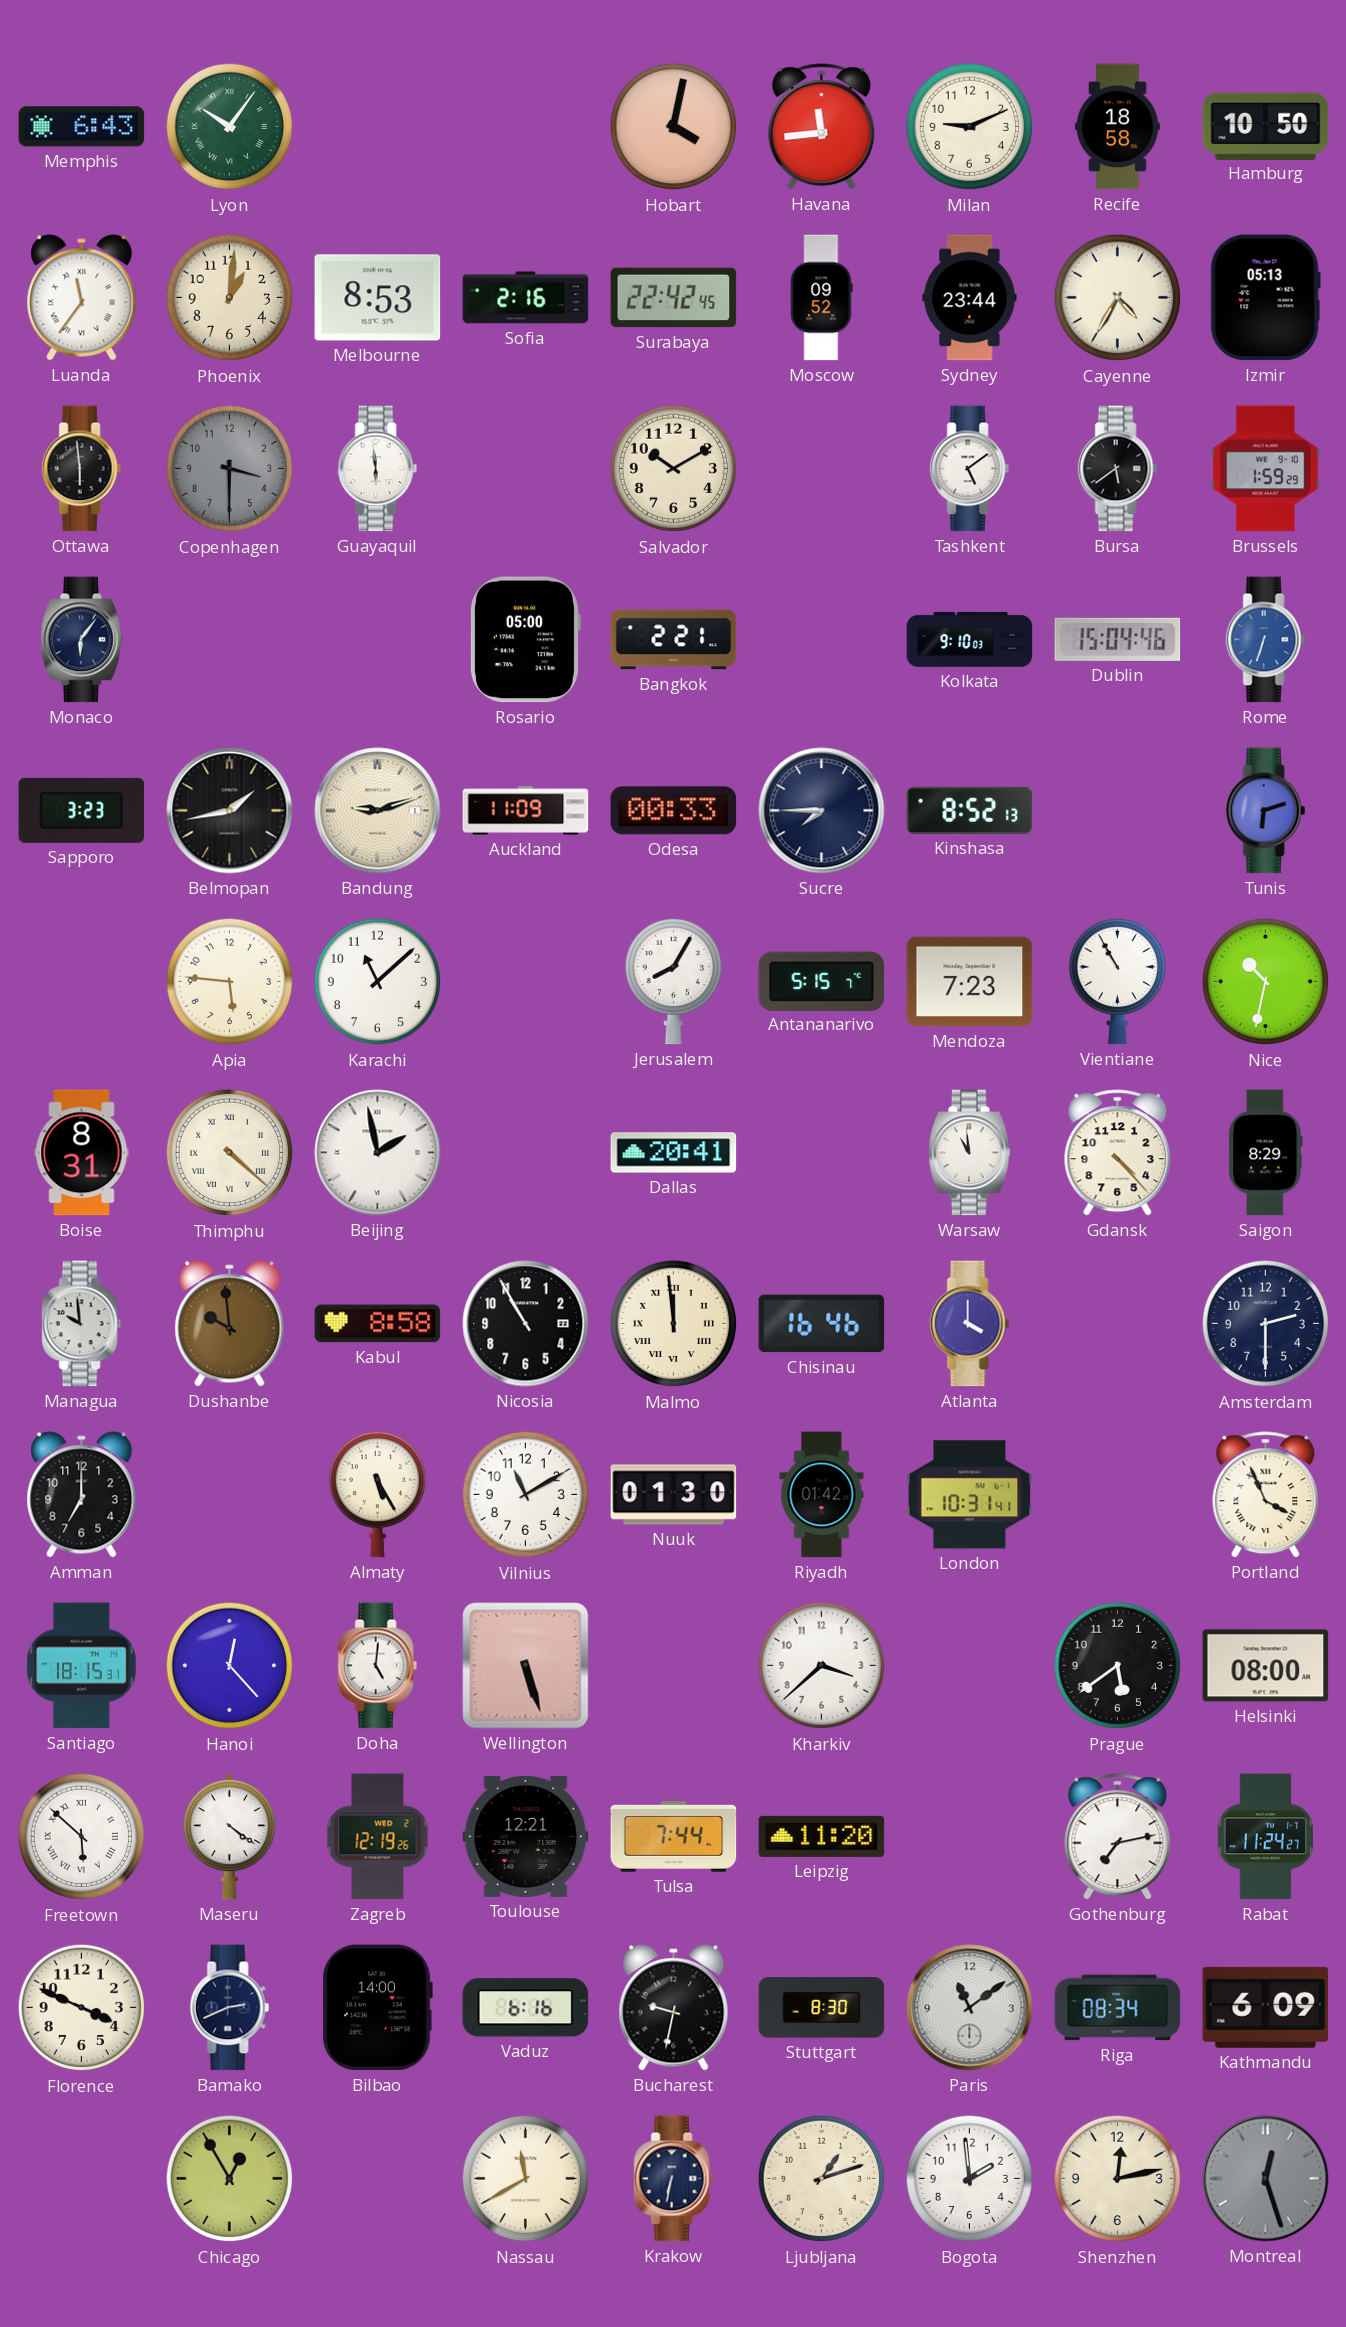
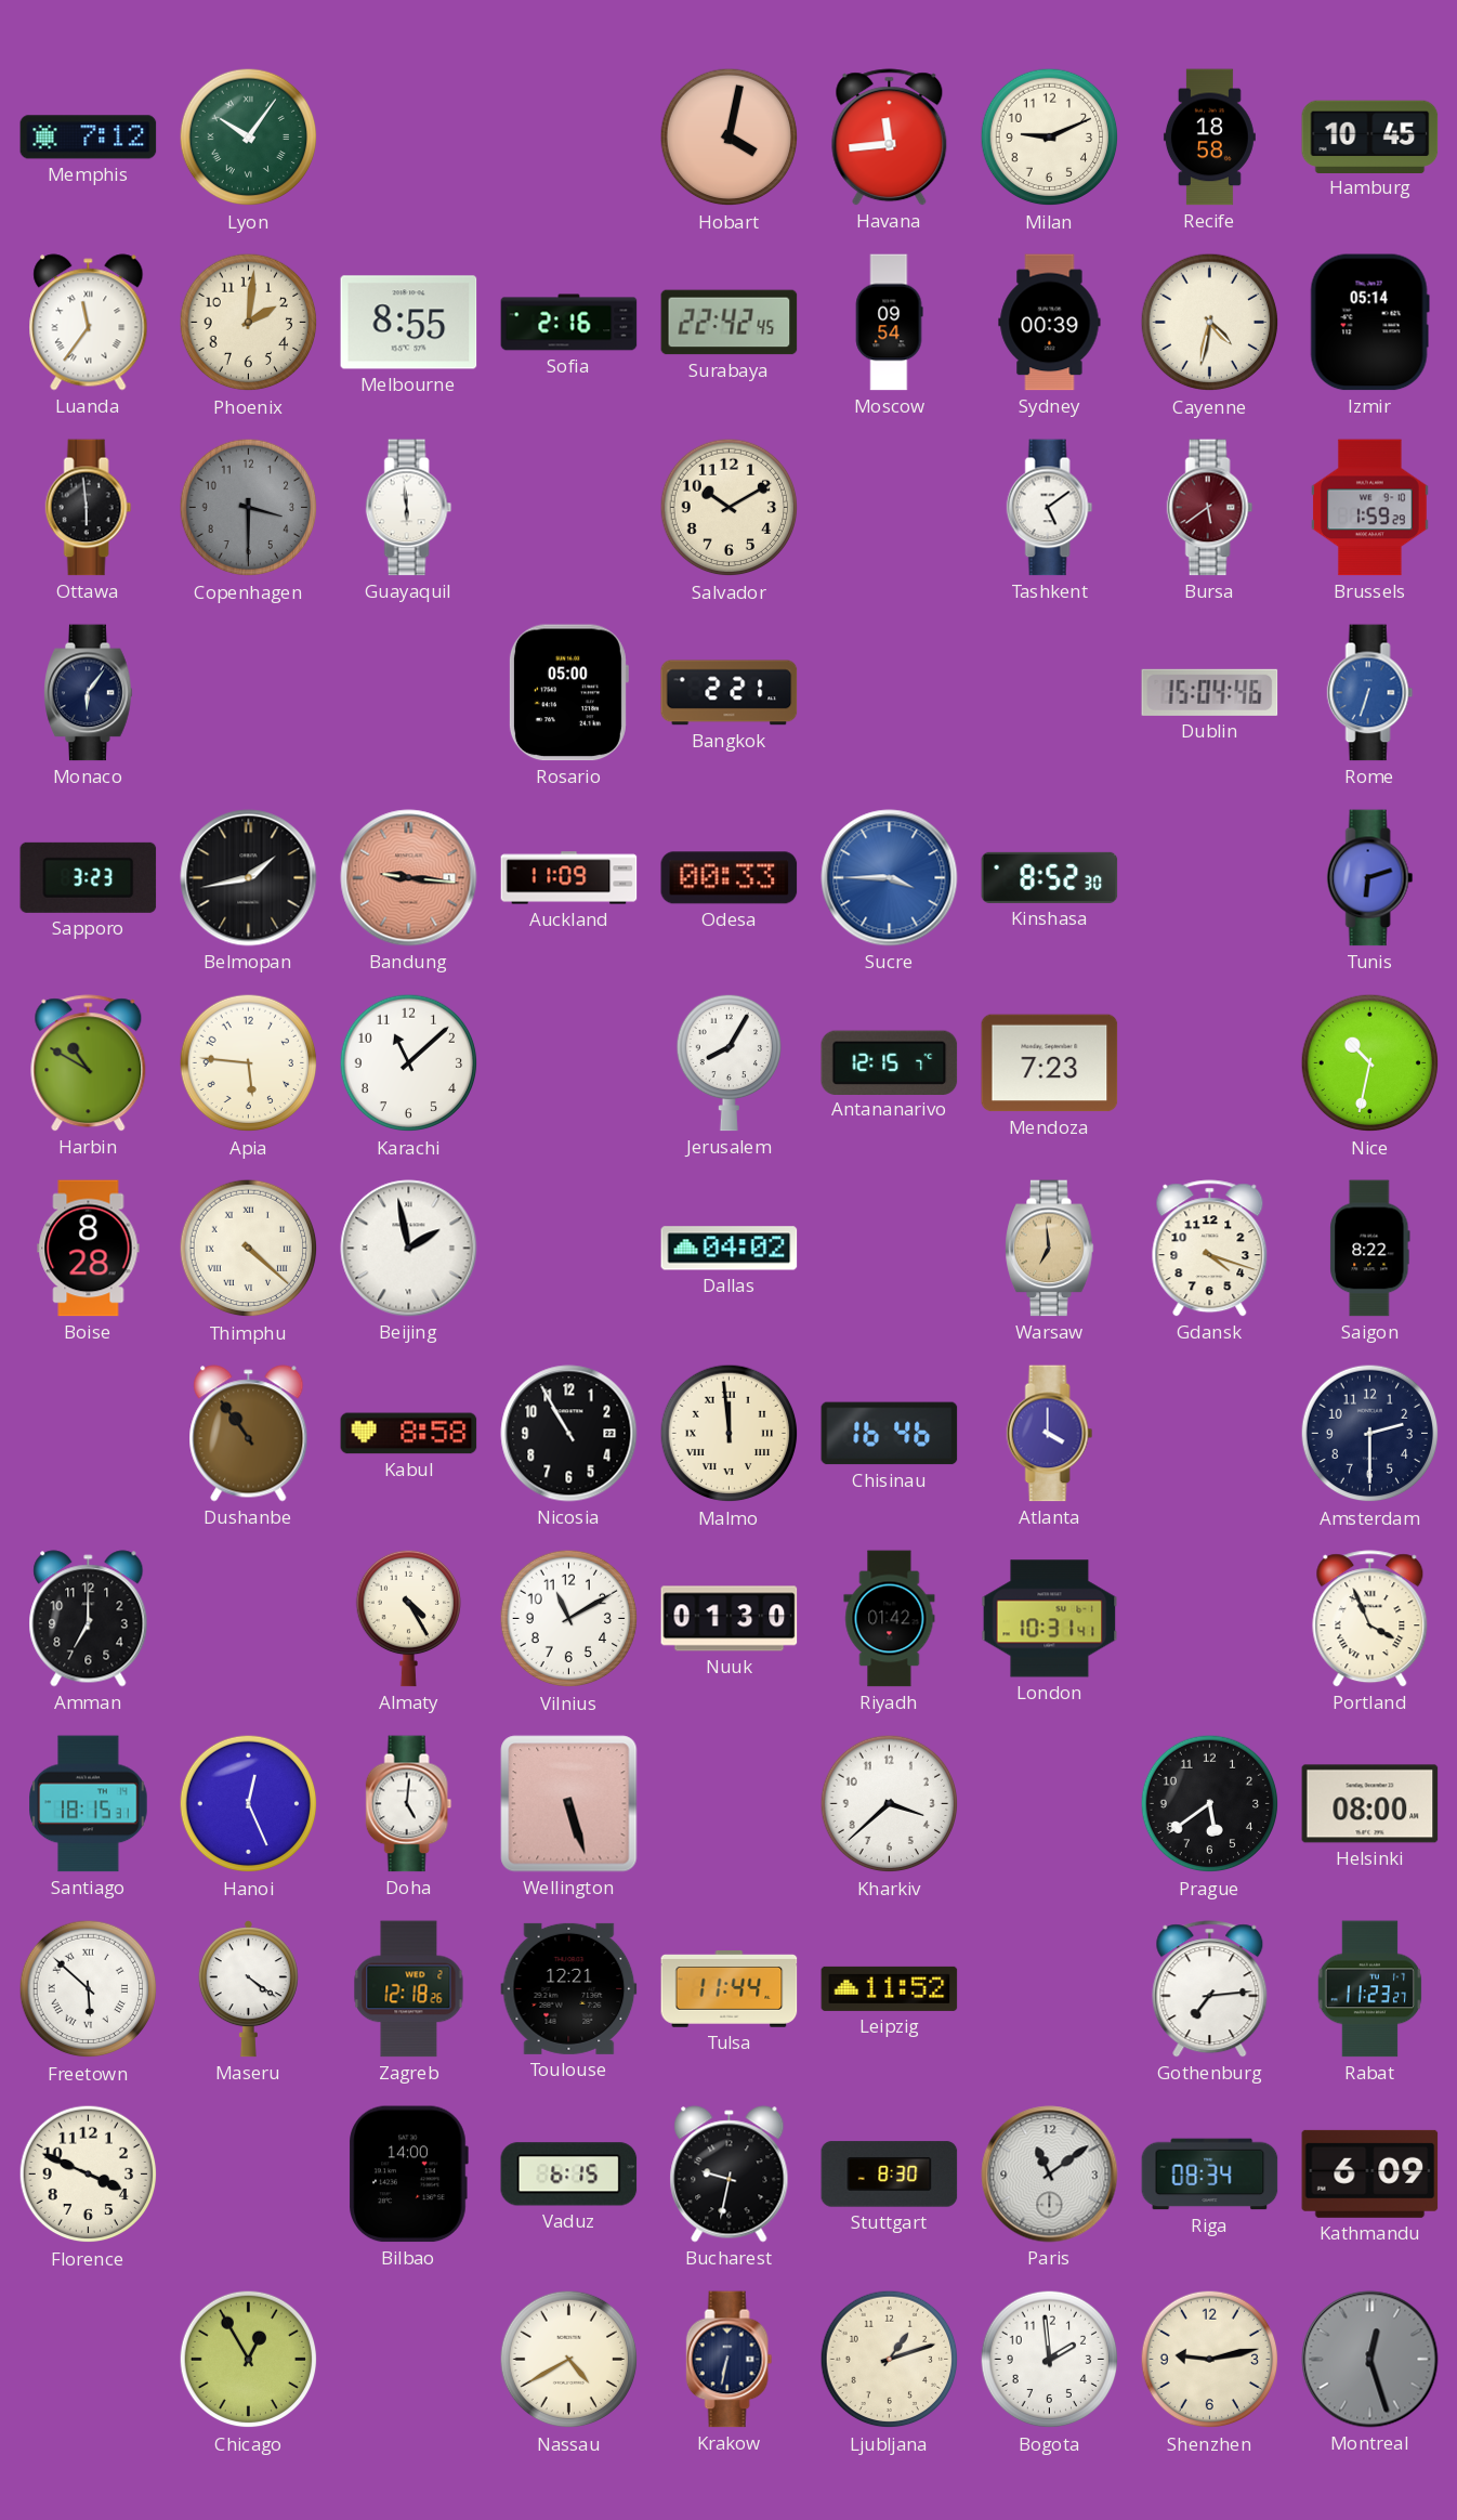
Memphis: 6:43 -> 7:12 (89, 138)
Hamburg: 10:50 -> 10:45 (1370, 136)
Phoenix: 1:01 -> 2:01 (249, 323)
Melbourne: 8:53 -> 8:55 (409, 323)
Moscow: 09:52 -> 09:54 (889, 323)
Sydney: 23:44 -> 00:39 (1050, 323)
Cayenne: 4:35 -> 4:32 (1210, 323)
Izmir: 05:13 -> 05:14 (1369, 323)
Bursa dial: black -> burgundy (1210, 508)
Kolkata: 9:10 -> none (970, 640)
Bandung: 9:12 -> 9:16 (409, 878)
Bandung dial: cream -> salmon (409, 878)
Sucre: 7:45 -> 3:45 (890, 878)
Sucre dial: navy -> blue (890, 878)
Kinshasa: 8:52:13 -> 8:52:30 (1050, 877)
Harbin: none -> 10:50 (89, 1063)
Antananarivo: 5:15 -> 12:15 (890, 1062)
Vientiane: 10:55 -> none (1117, 981)
Boise: 8:31 -> 8:28 (89, 1249)
Dallas: 20:41 -> 04:02 (730, 1249)
Warsaw: 10:59 -> 6:59 (1050, 1249)
Warsaw dial: white -> champagne (1050, 1249)
Gdansk: 4:23 -> 4:18 (1210, 1249)
Saigon: 8:29 -> 8:22 (1370, 1249)
Managua: 9:59 -> none (82, 1324)
Dushanbe: 9:59 -> 10:54 (249, 1434)
Almaty: 5:25 -> 4:25 (408, 1618)
Hanoi: 12:23 -> 12:26 (249, 1804)
Zagreb: 12:19 -> 12:18 (409, 1989)
Tulsa: 7:44 -> 11:44 (730, 1989)
Leipzig: 11:20 -> 11:52 (890, 1988)
Gothenburg: 7:13 -> 7:14 (1210, 1989)
Rabat: 11:24 -> 11:23 (1369, 1989)
Bamako: 2:41 -> none (230, 2008)
Vaduz: 6:16 -> 6:15 (569, 2175)
Nassau: 11:40 -> 4:40 (569, 2360)
Shenzhen: 12:13 -> 9:13 (1210, 2360)
